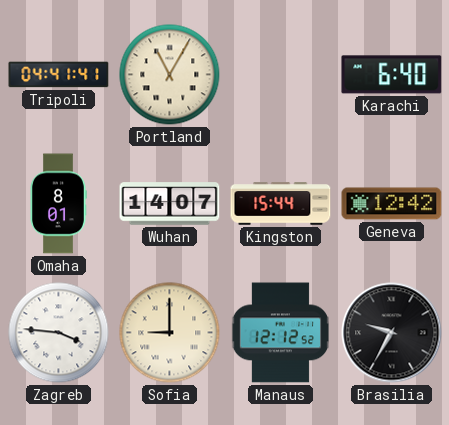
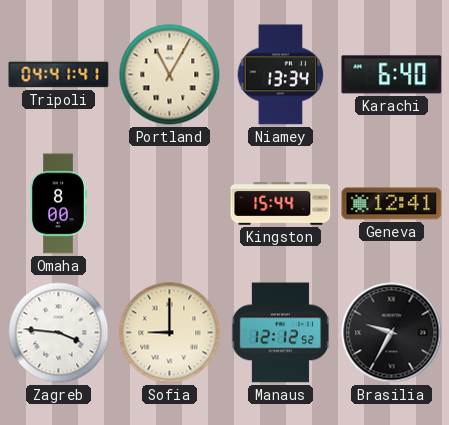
Niamey: none -> 13:34 (281, 75)
Omaha: 8:01 -> 8:00 (58, 204)
Wuhan: 14:07 -> none (170, 204)
Geneva: 12:42 -> 12:41 (392, 204)
